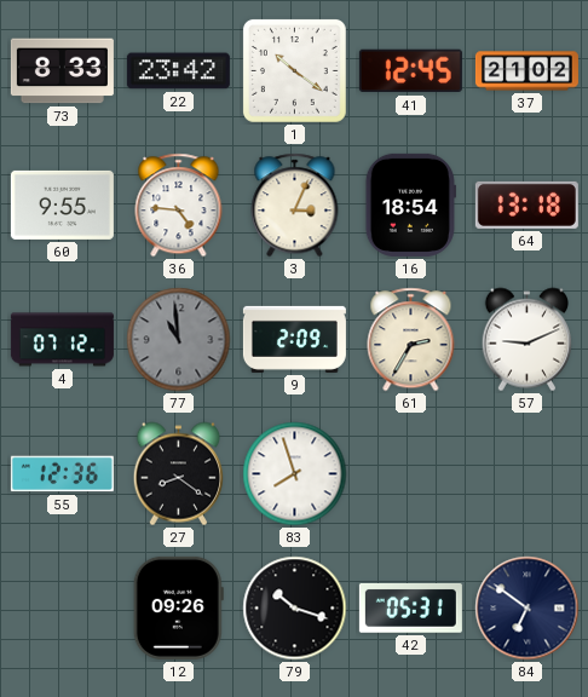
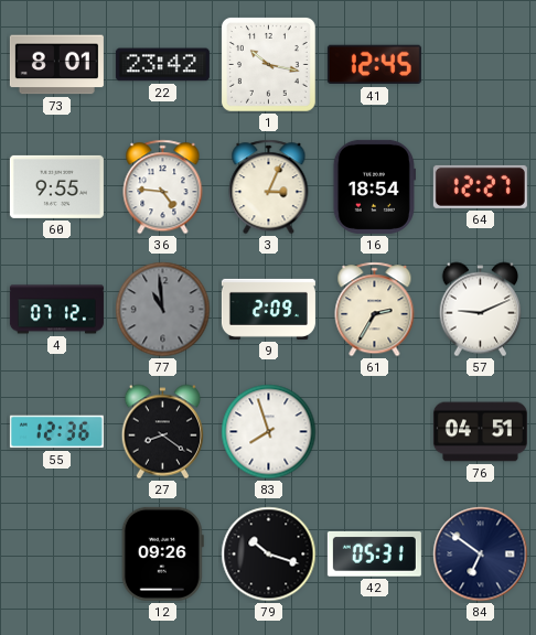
73: 8:33 -> 8:01 (56, 65)
1: 10:21 -> 10:17 (268, 64)
37: 21:02 -> none (526, 71)
64: 13:18 -> 12:27 (480, 186)
76: none -> 04:51 (480, 432)
